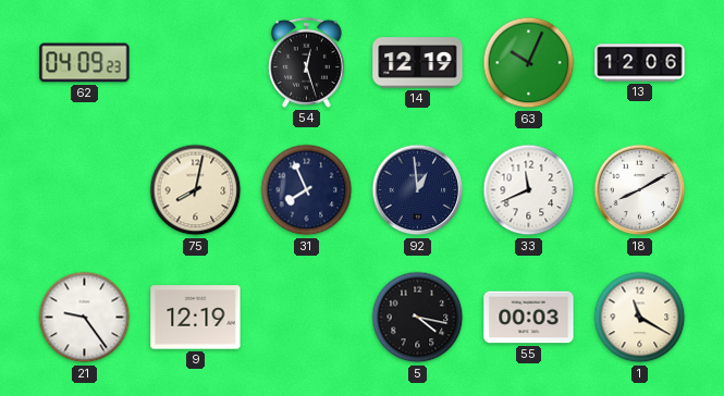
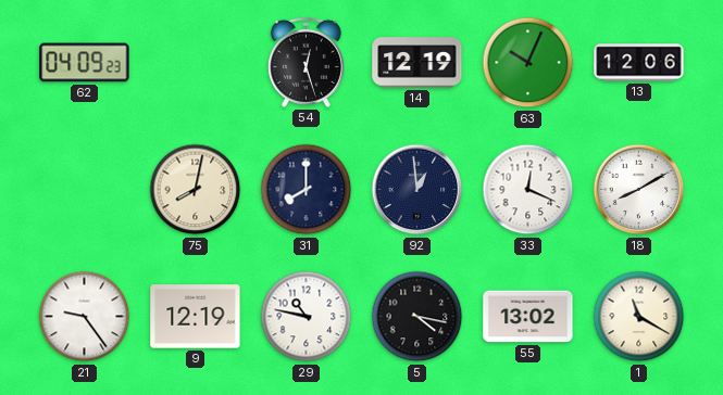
31: 7:56 -> 8:00 (307, 190)
33: 11:41 -> 12:19 (528, 190)
29: none -> 10:47 (307, 317)
55: 00:03 -> 13:02 (528, 317)
